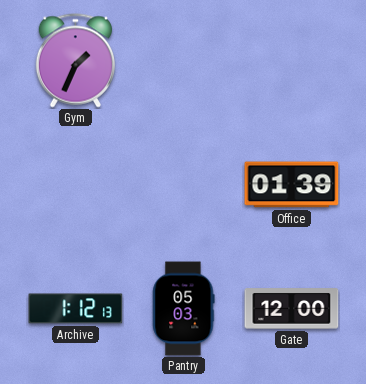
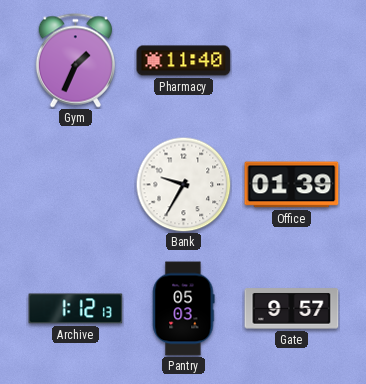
Pharmacy: none -> 11:40 (184, 61)
Bank: none -> 9:35 (183, 184)
Gate: 12:00 -> 9:57 (292, 309)
